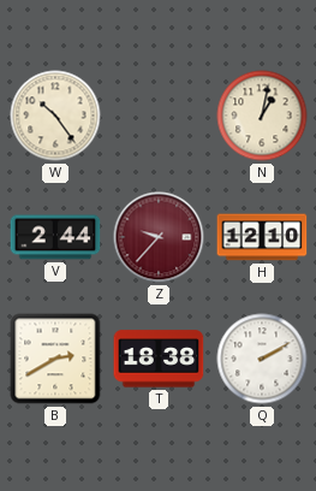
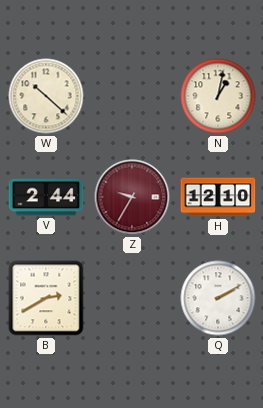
W: 10:24 -> 10:22 (46, 96)
Z: 9:37 -> 9:35 (132, 197)
T: 18:38 -> none (159, 359)
